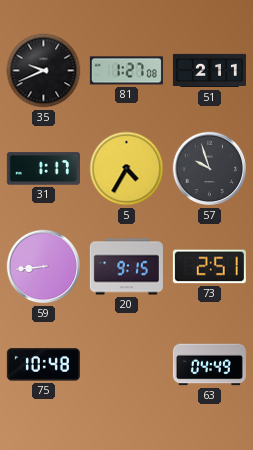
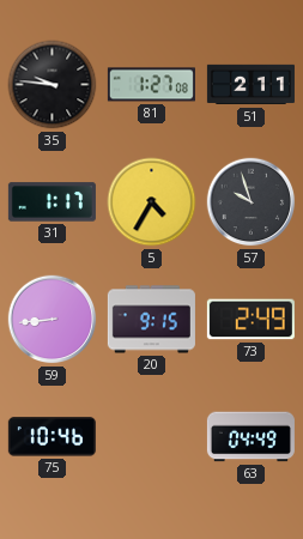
35: 9:41 -> 9:46 (53, 85)
73: 2:51 -> 2:49 (250, 320)
75: 10:48 -> 10:46 (51, 437)
